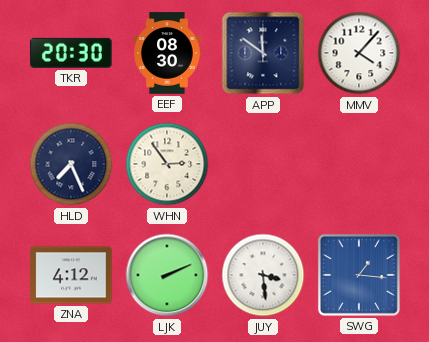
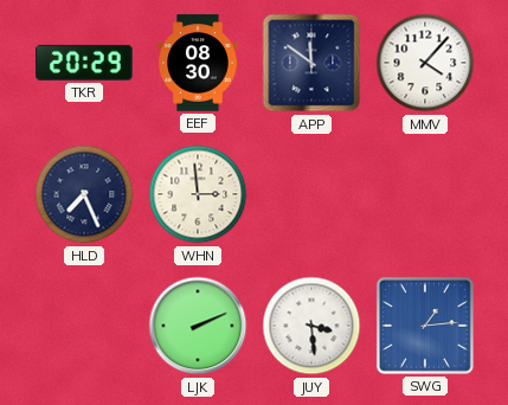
TKR: 20:30 -> 20:29 (84, 63)
WHN: 2:54 -> 2:59 (198, 194)
ZNA: 4:12 -> none (71, 275)
SWG: 1:16 -> 1:14 (425, 326)
